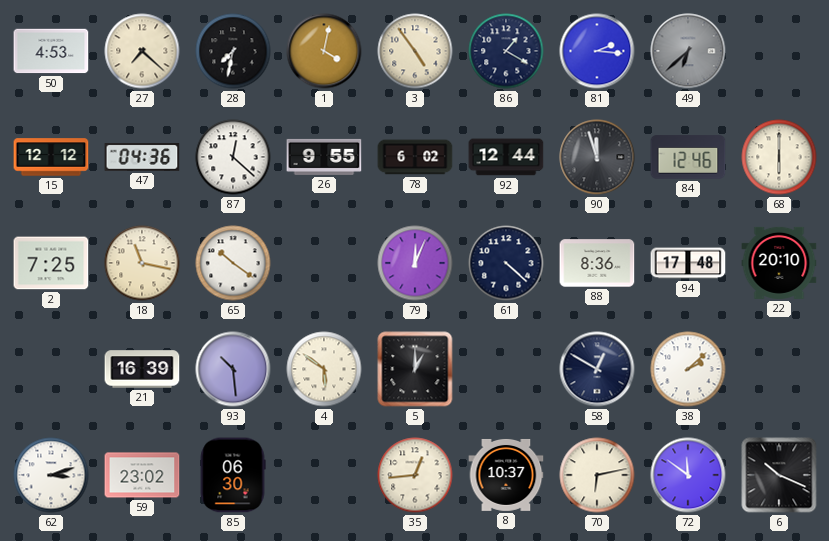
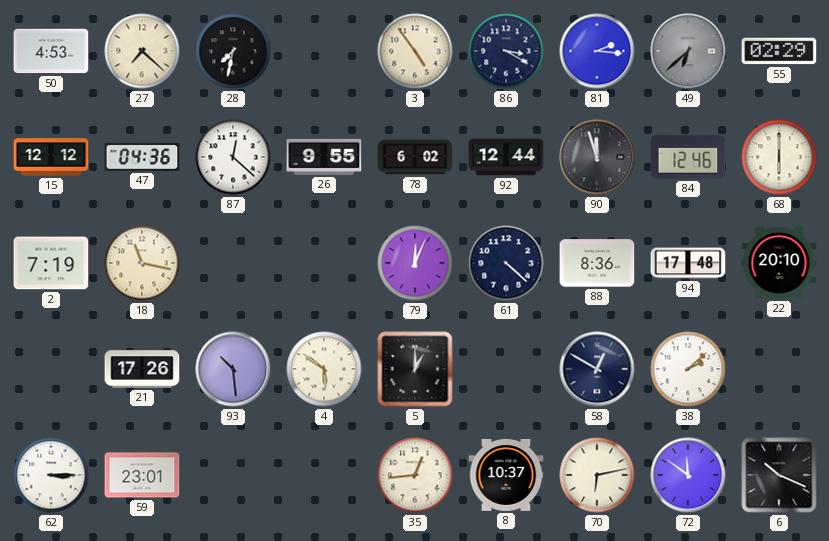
1: 4:02 -> none (324, 51)
86: 1:20 -> 3:20 (506, 51)
55: none -> 02:29 (779, 51)
2: 7:25 -> 7:19 (51, 263)
65: 10:21 -> none (233, 263)
21: 16:39 -> 17:26 (142, 369)
62: 3:12 -> 3:15 (51, 475)
59: 23:02 -> 23:01 (142, 475)
85: 06:30 -> none (233, 475)
